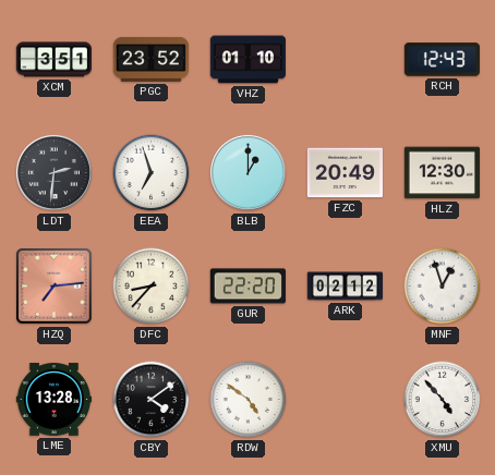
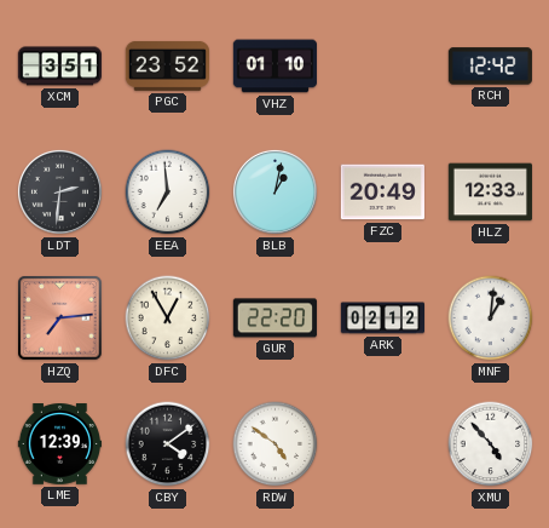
RCH: 12:43 -> 12:42 (490, 67)
EEA: 6:57 -> 6:59 (168, 193)
BLB: 1:00 -> 1:02 (274, 191)
HLZ: 12:30 -> 12:33 (490, 193)
DFC: 8:37 -> 12:55 (168, 318)
MNF: 12:57 -> 1:01 (491, 318)
LME: 13:28 -> 12:39 (59, 444)
